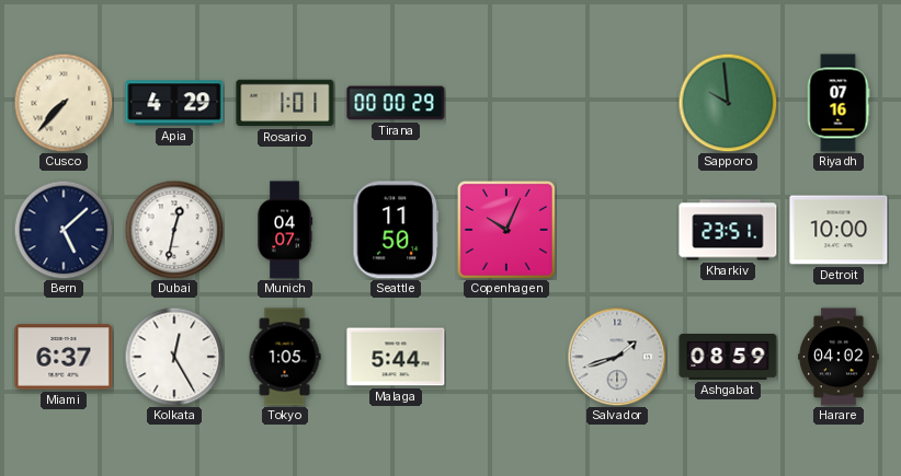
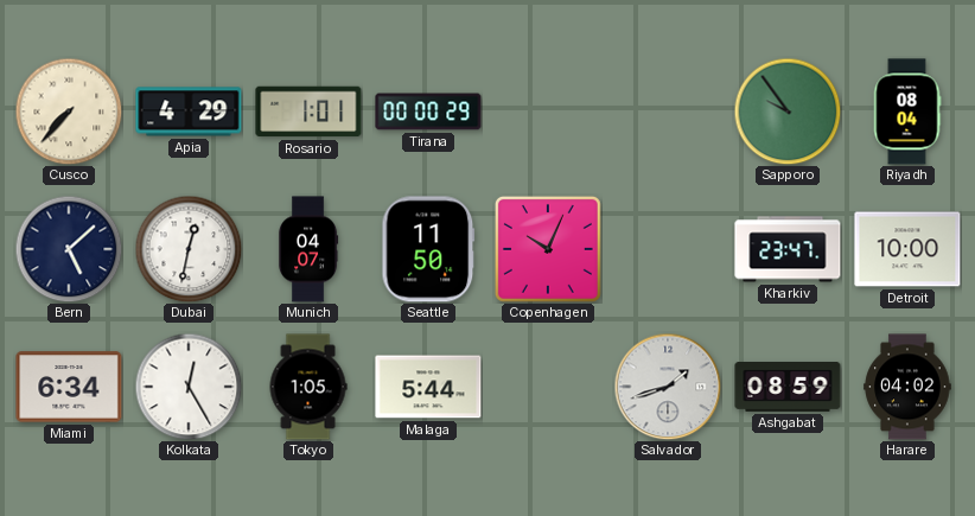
Sapporo: 9:59 -> 9:54 (788, 112)
Riyadh: 07:16 -> 08:04 (907, 112)
Kharkiv: 23:51 -> 23:47 (788, 249)
Miami: 6:37 -> 6:34 (69, 387)
